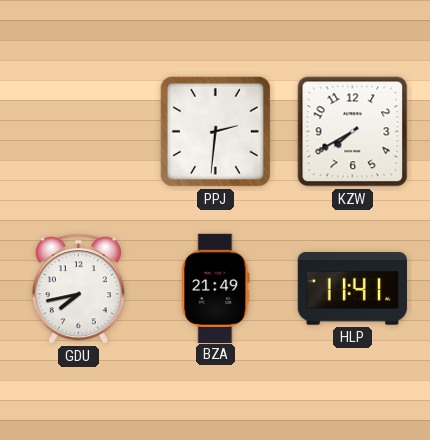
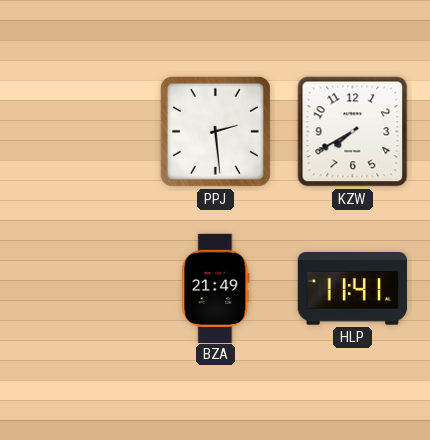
PPJ: 2:31 -> 2:29 (215, 131)
GDU: 7:43 -> none (78, 289)
